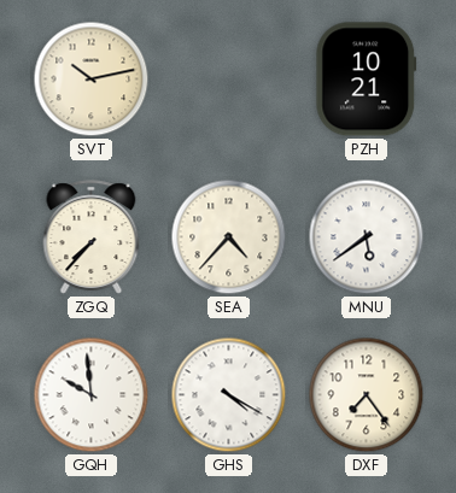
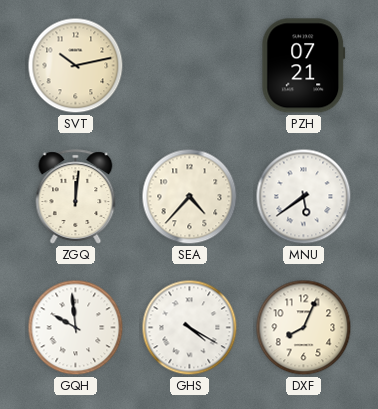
PZH: 10:21 -> 07:21 (304, 66)
ZGQ: 7:37 -> 12:01 (76, 197)
DXF: 7:24 -> 8:04 (304, 328)
